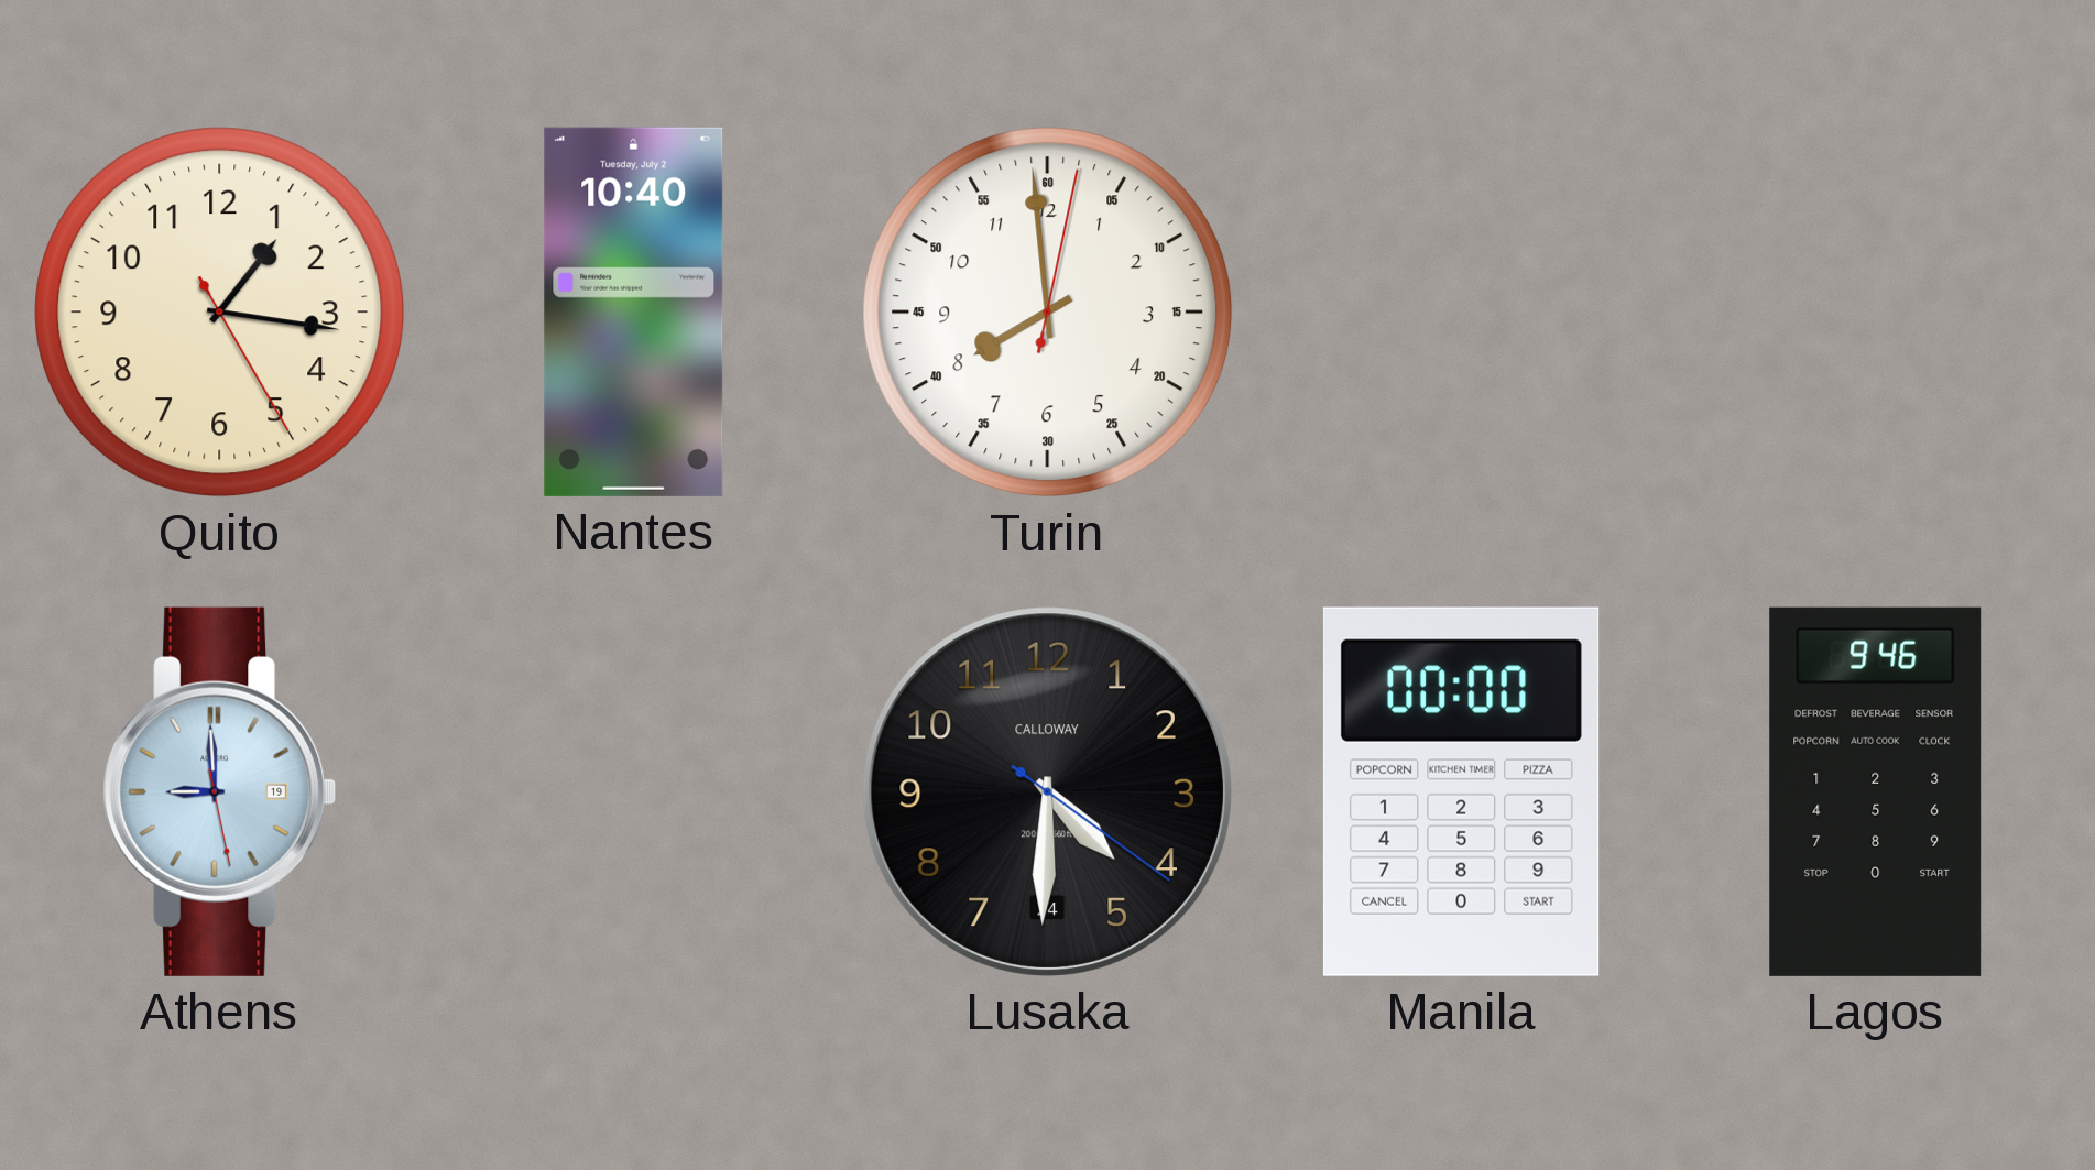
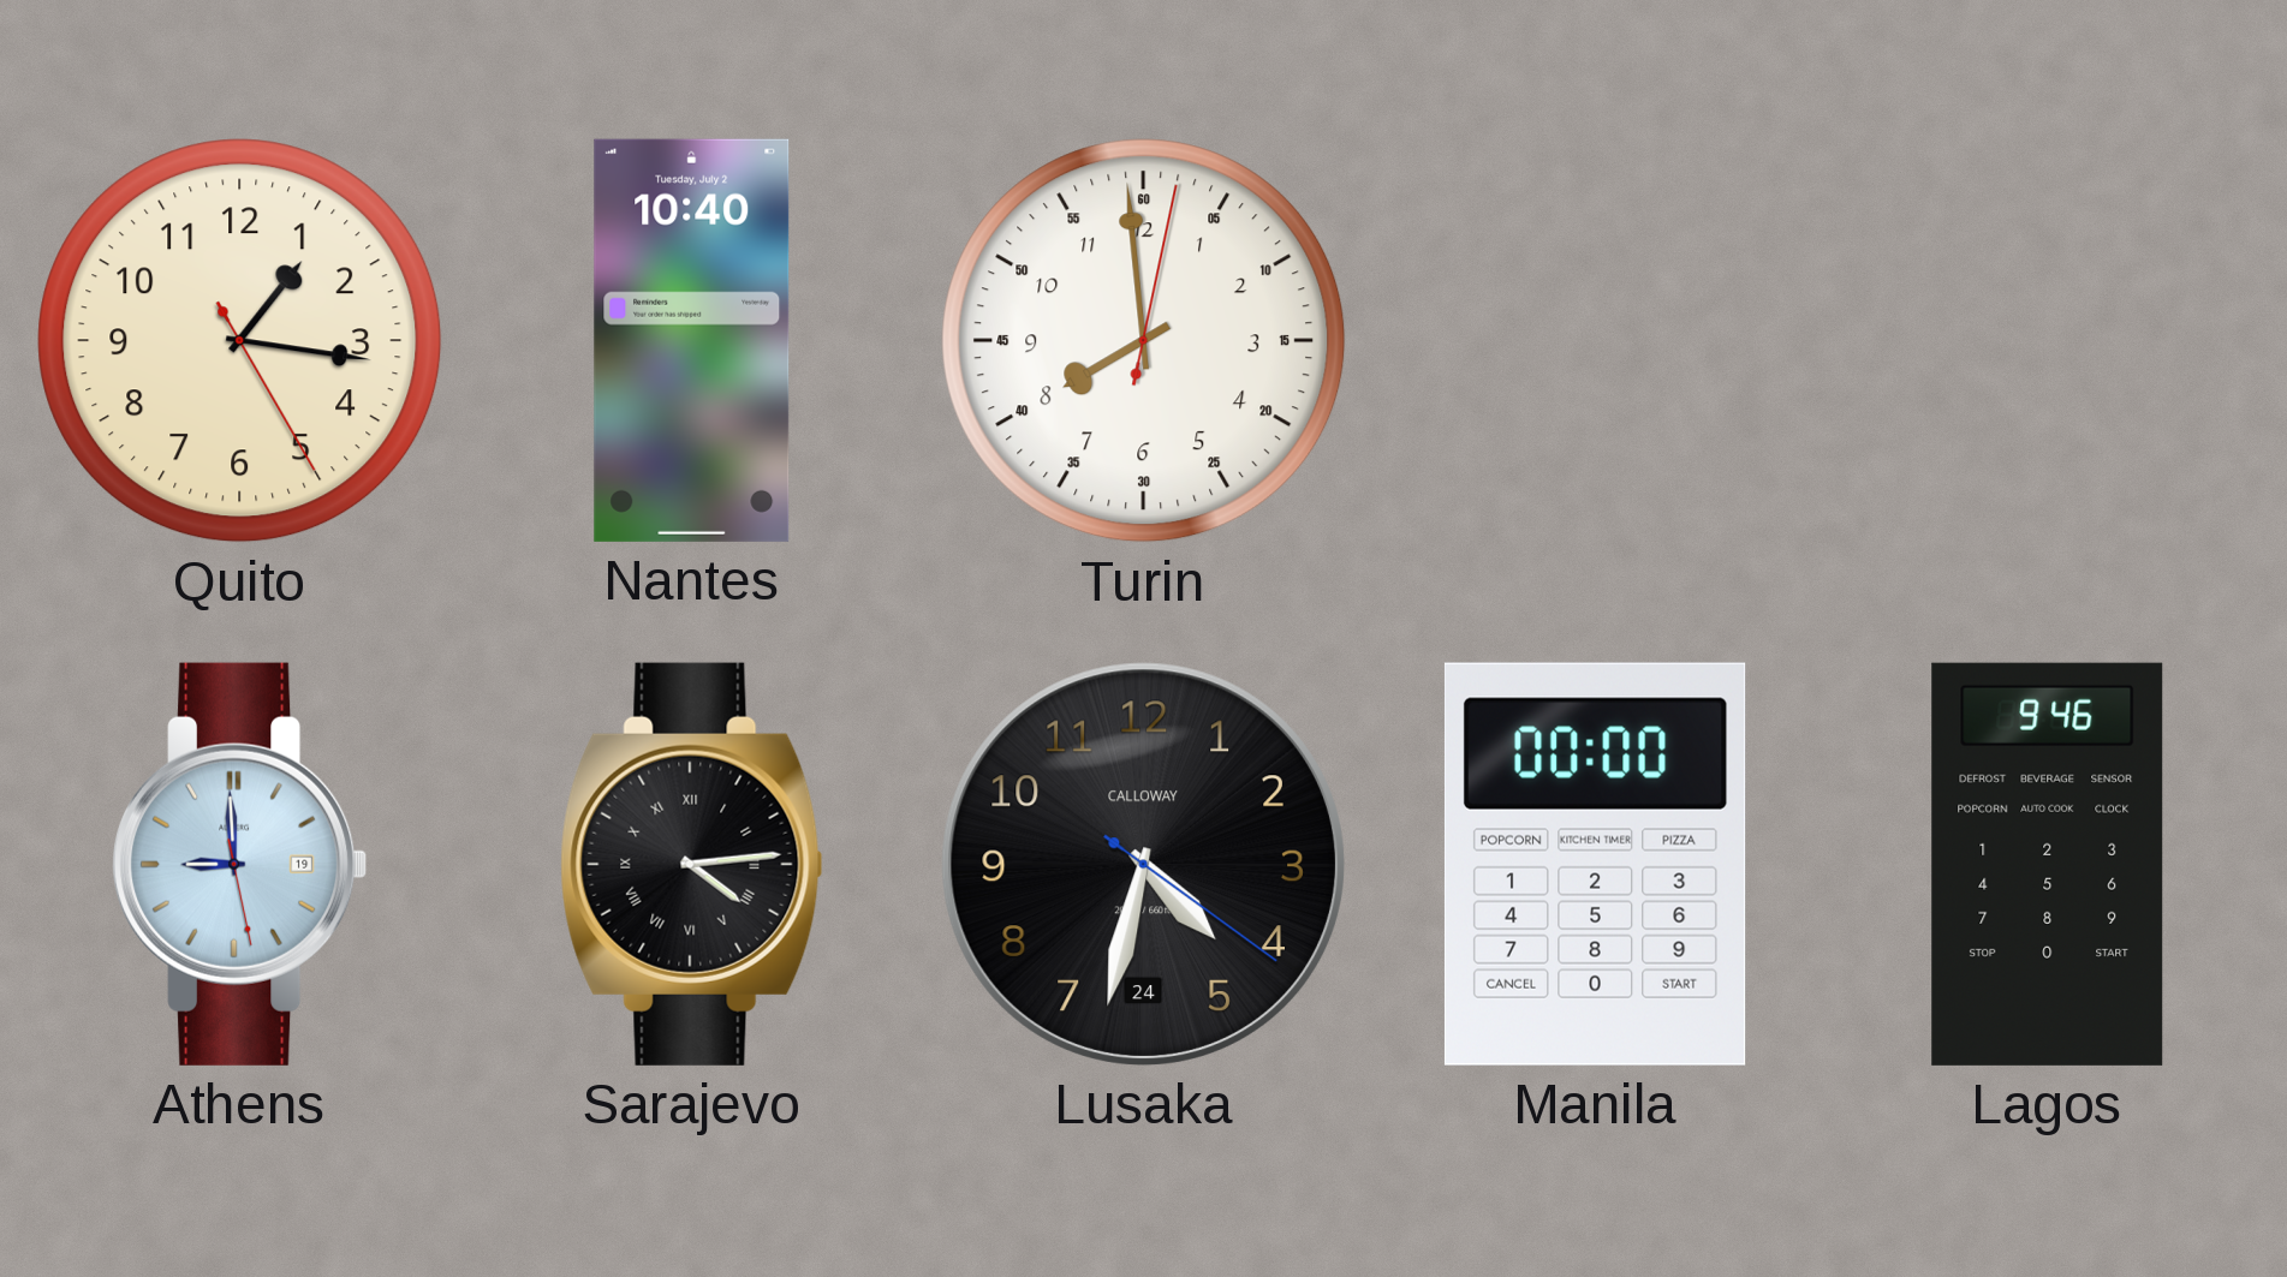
Sarajevo: none -> 4:14 (692, 864)
Lusaka: 4:30 -> 4:32 (1143, 864)
